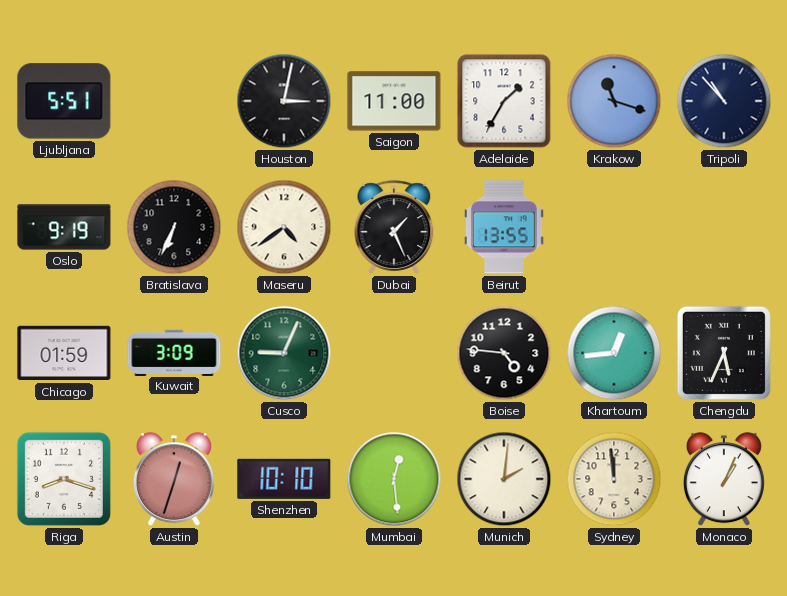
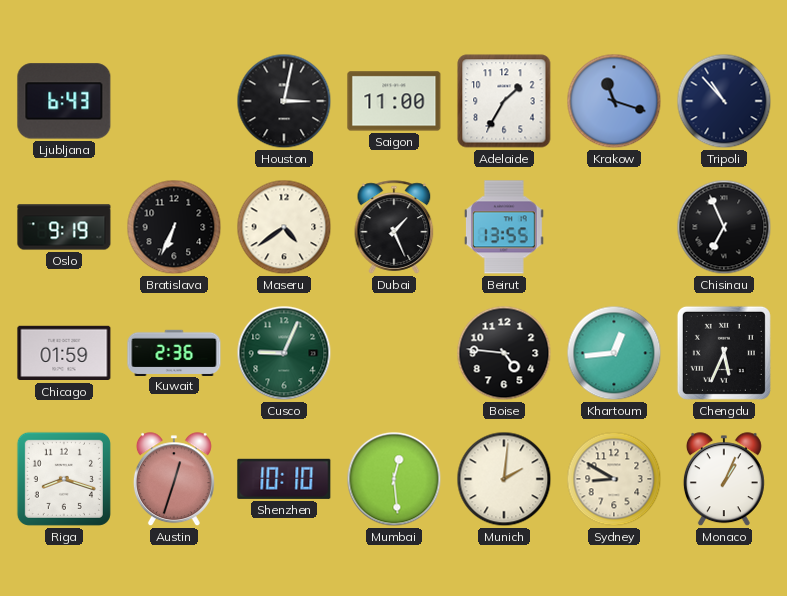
Ljubljana: 5:51 -> 6:43 (64, 101)
Chisinau: none -> 6:56 (724, 227)
Kuwait: 3:09 -> 2:36 (174, 352)
Sydney: 11:59 -> 8:50 (614, 479)
